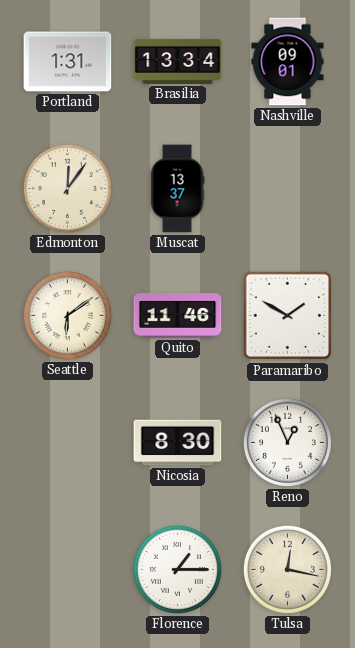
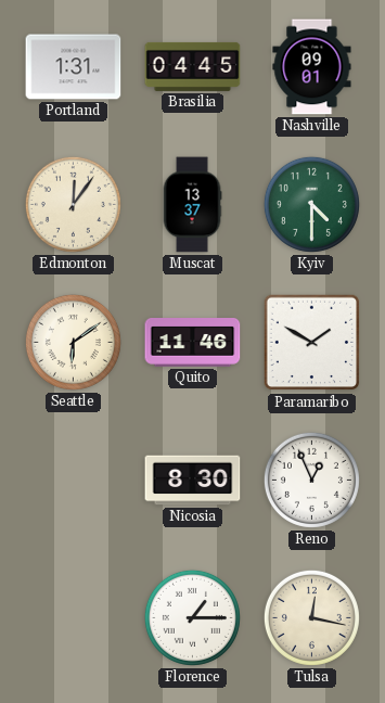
Brasilia: 13:34 -> 04:45 (193, 66)
Kyiv: none -> 4:30 (311, 204)
